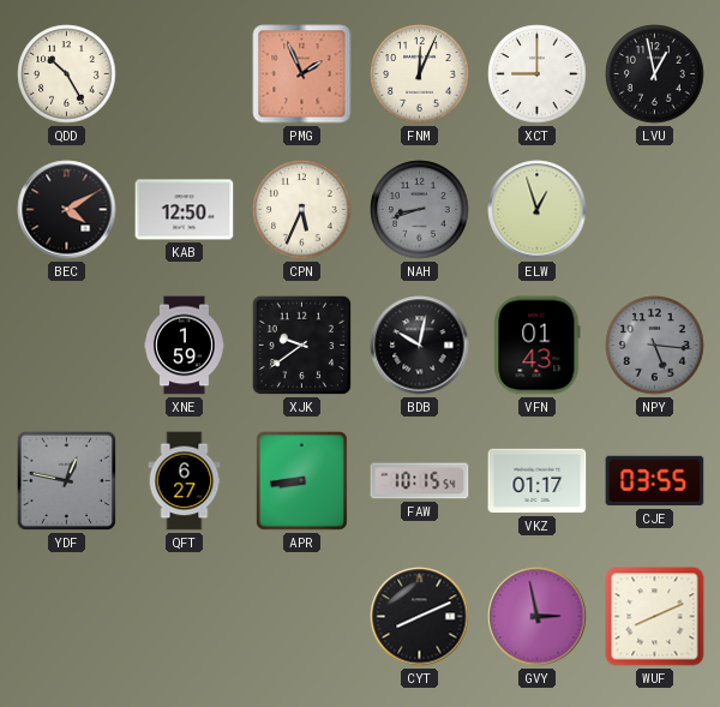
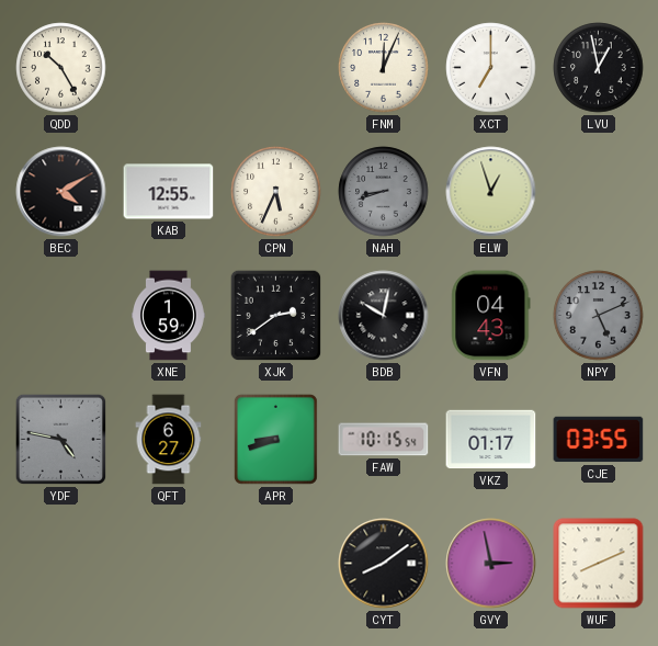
PMG: 1:56 -> none (302, 74)
XCT: 9:00 -> 7:00 (491, 68)
KAB: 12:50 -> 12:55 (169, 192)
XJK: 9:39 -> 2:39 (276, 316)
VFN: 01:43 -> 04:43 (491, 316)
NPY: 5:16 -> 5:11 (599, 316)
YDF: 12:47 -> 4:47 (61, 440)
APR: 8:44 -> 8:42 (275, 439)
CYT: 8:11 -> 8:09 (384, 564)
